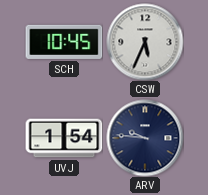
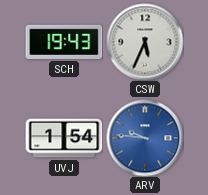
SCH: 10:45 -> 19:43 (64, 42)
ARV dial: navy -> blue (145, 138)
